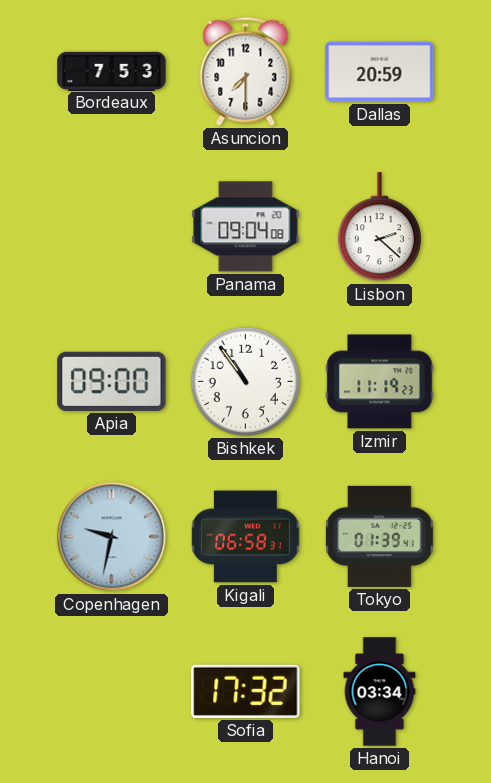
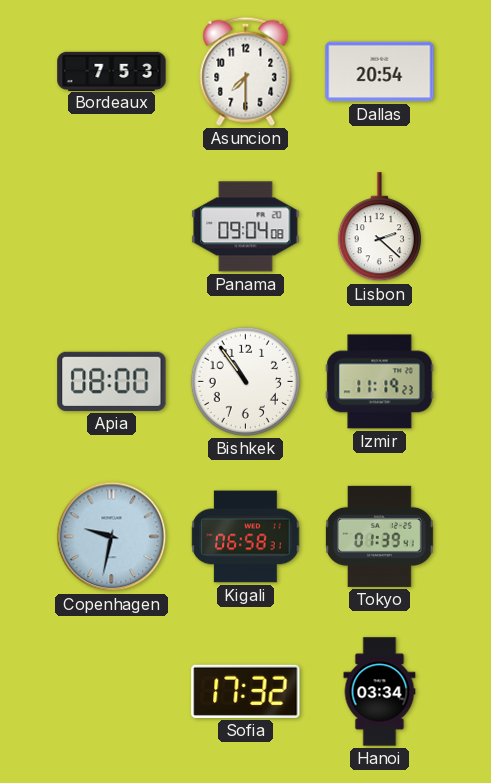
Dallas: 20:59 -> 20:54 (380, 72)
Apia: 09:00 -> 08:00 (112, 381)
